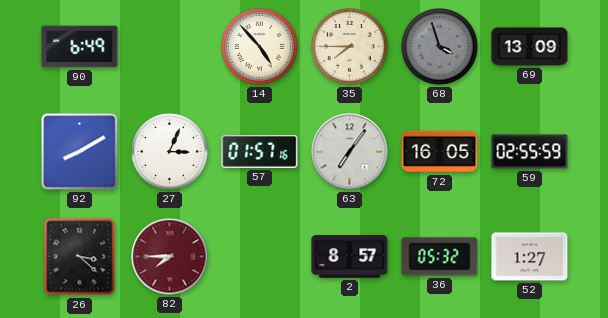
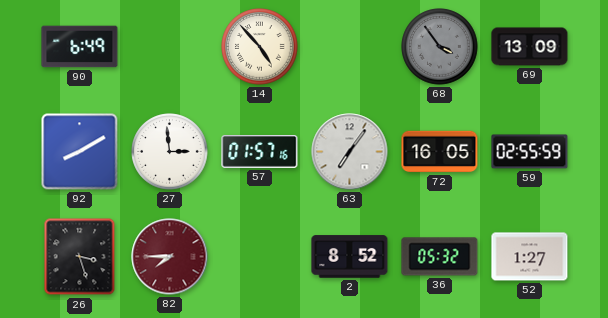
35: 7:45 -> none (350, 47)
68: 3:57 -> 3:54 (440, 47)
27: 3:04 -> 2:59 (170, 152)
26: 3:22 -> 3:27 (80, 257)
2: 8:57 -> 8:52 (350, 257)
